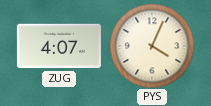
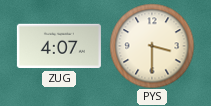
PYS: 4:04 -> 3:30 (152, 46)
